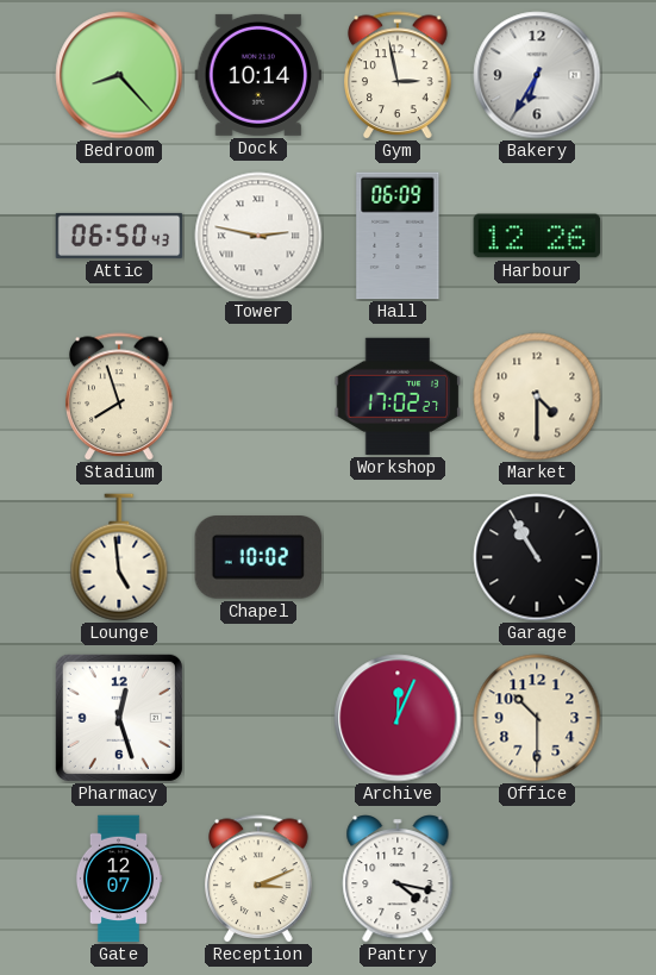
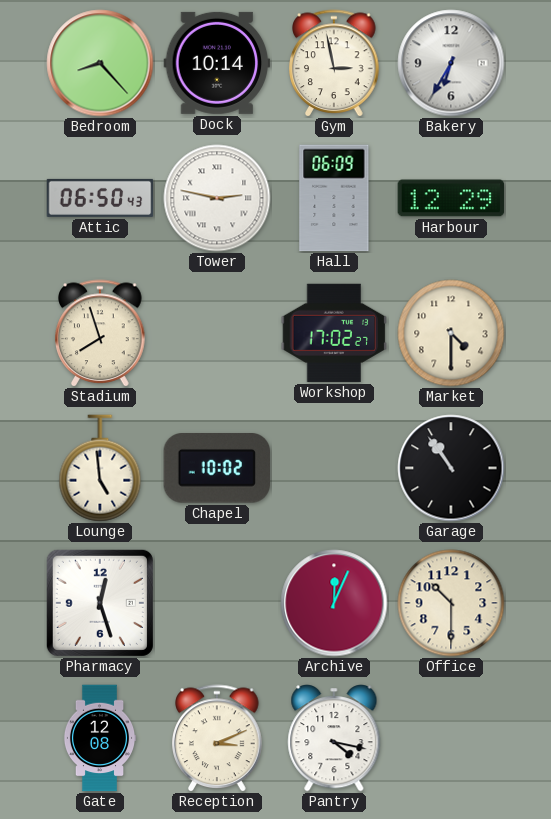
Harbour: 12:26 -> 12:29 (451, 198)
Garage: 10:55 -> 10:54 (451, 468)
Gate: 12:07 -> 12:08 (100, 738)
